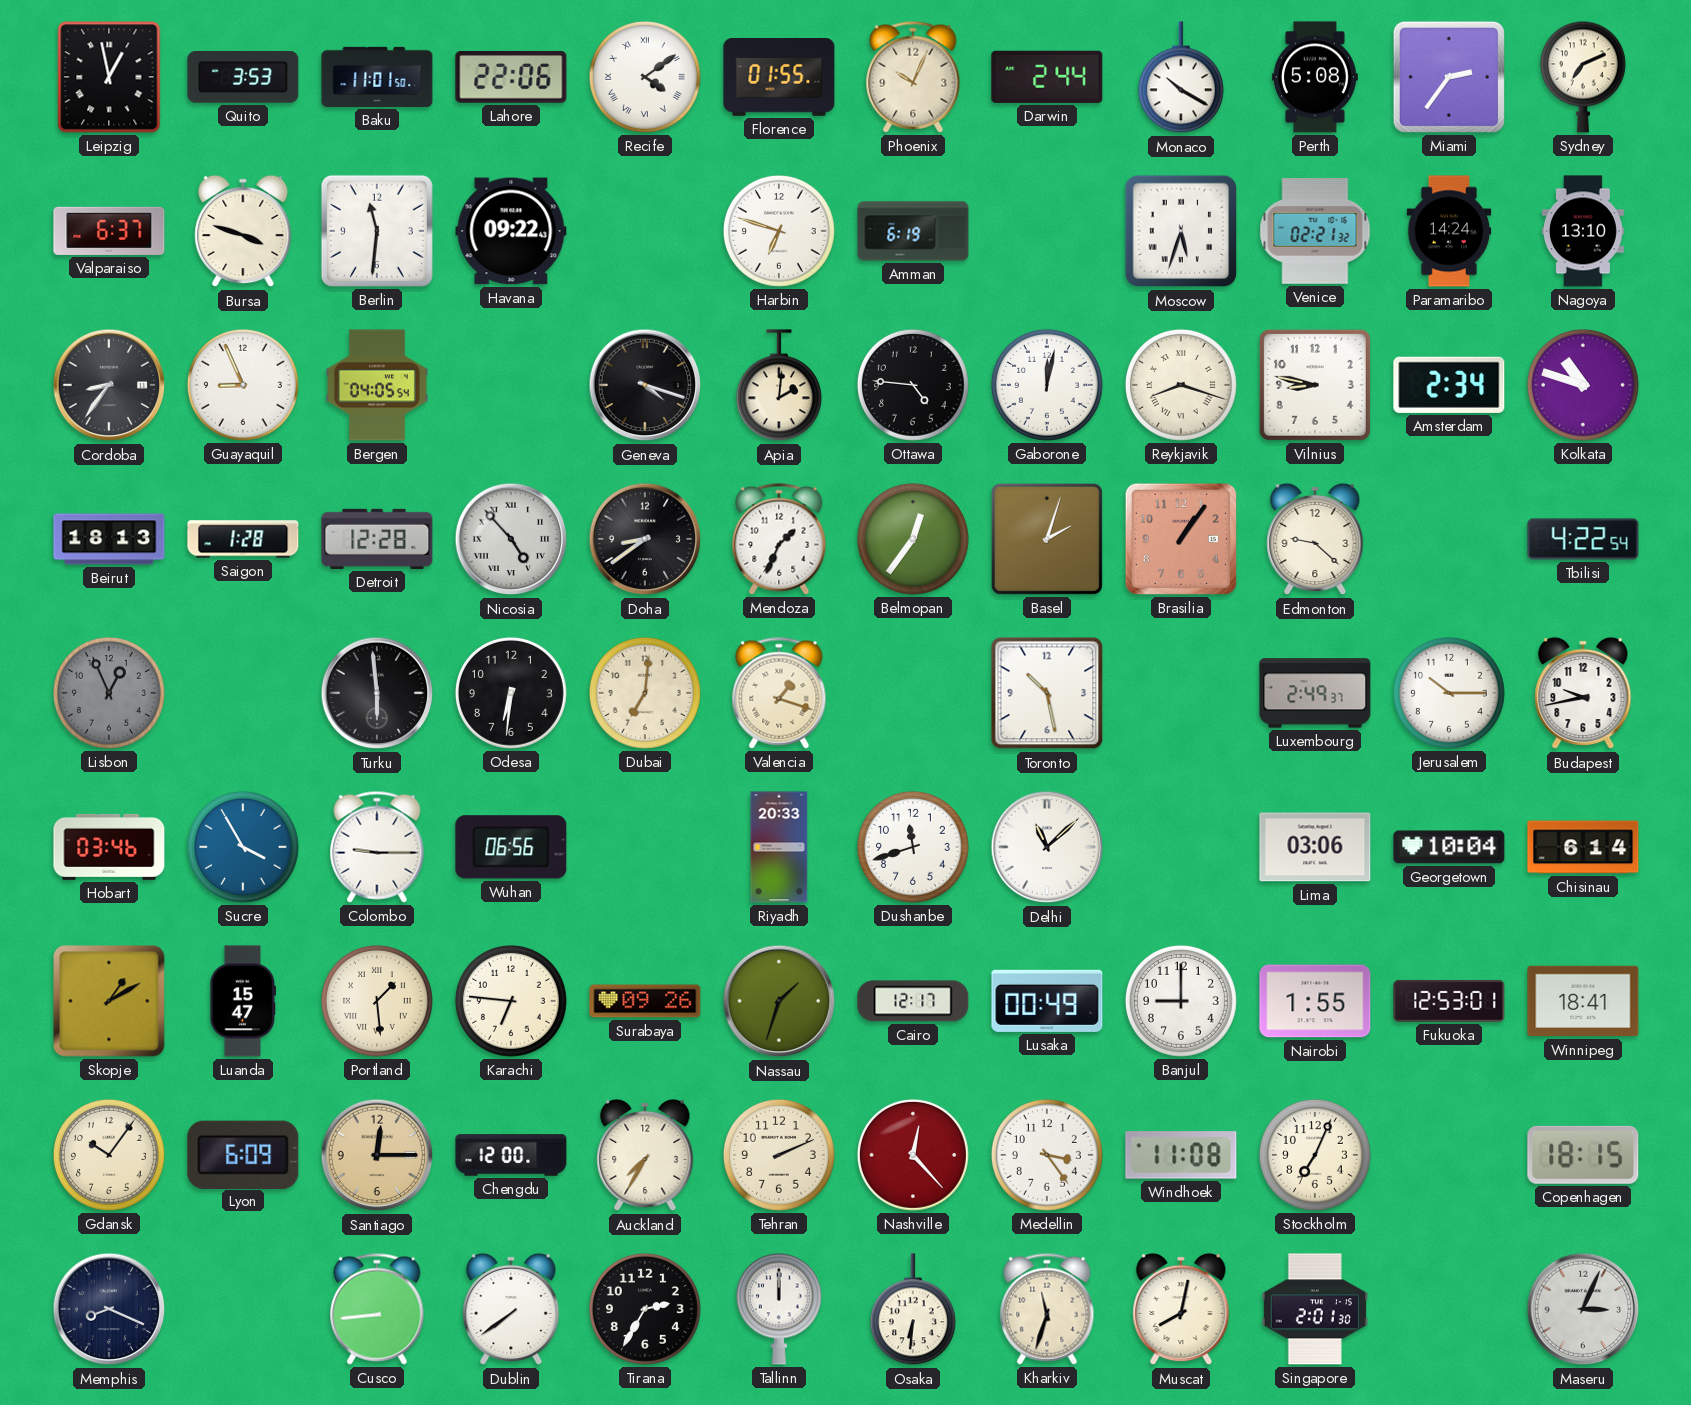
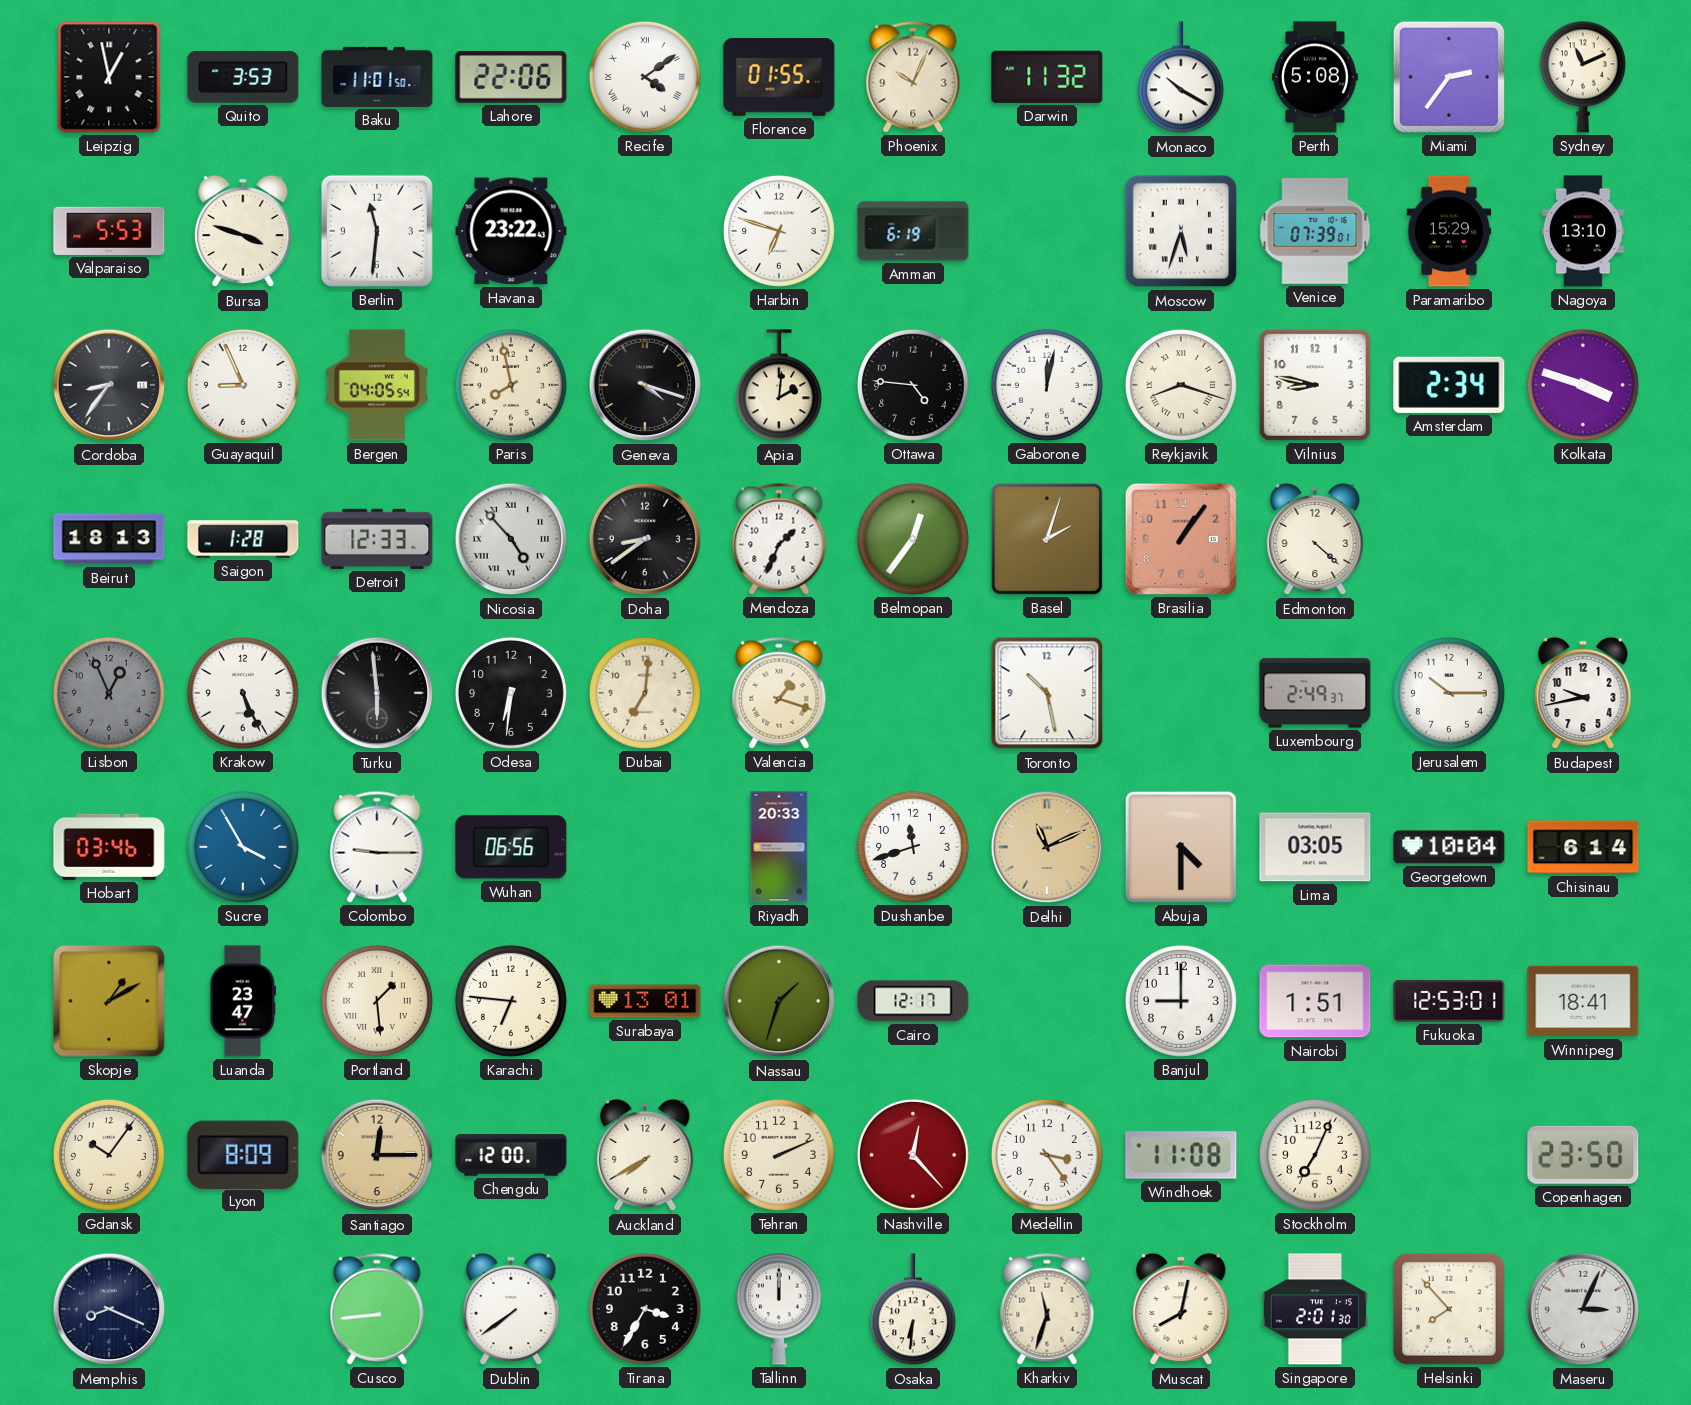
Darwin: 2:44 -> 11:32 (1047, 77)
Sydney: 7:11 -> 11:11 (1583, 77)
Valparaiso: 6:37 -> 5:53 (109, 231)
Havana: 09:22 -> 23:22 (511, 231)
Venice: 02:21 -> 07:39 (1315, 232)
Paramaribo: 14:24 -> 15:29 (1449, 231)
Paris: none -> 7:58 (511, 385)
Kolkata: 10:48 -> 3:48 (1583, 385)
Detroit: 12:28 -> 12:33 (377, 539)
Edmonton: 9:22 -> 4:22 (1315, 539)
Tbilisi: 4:22 -> none (1583, 539)
Krakow: none -> 5:26 (243, 693)
Delhi: 11:08 -> 11:11 (1047, 847)
Delhi dial: white -> champagne (1047, 847)
Abuja: none -> 4:30 (1181, 847)
Lima: 03:06 -> 03:05 (1315, 847)
Luanda: 15:47 -> 23:47 (242, 1001)
Surabaya: 09:26 -> 13:01 (645, 1001)
Lusaka: 00:49 -> none (1047, 1001)
Nairobi: 1:55 -> 1:51 (1315, 1001)
Lyon: 6:09 -> 8:09 (243, 1154)
Auckland: 7:35 -> 7:40 (645, 1155)
Copenhagen: 18:15 -> 23:50 (1583, 1155)
Tirana: 2:35 -> 3:35 (645, 1309)
Helsinki: none -> 7:53 (1450, 1310)
